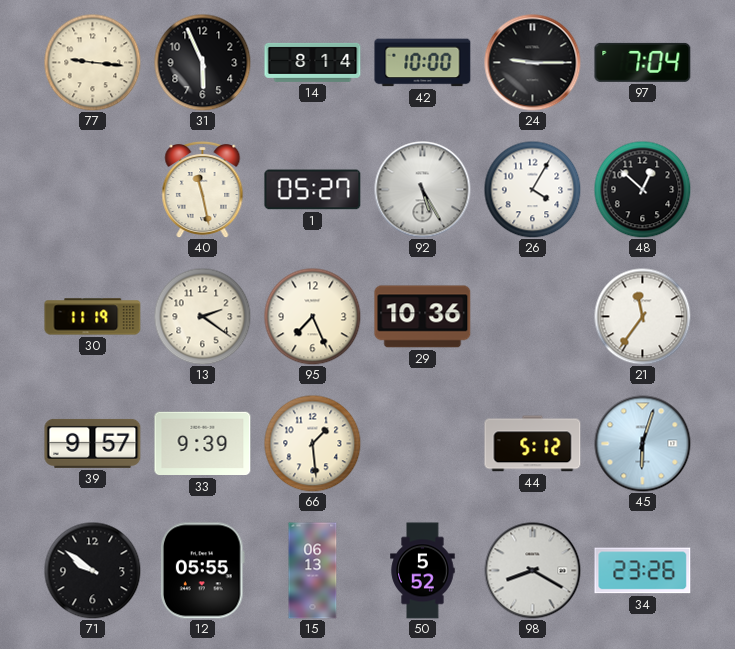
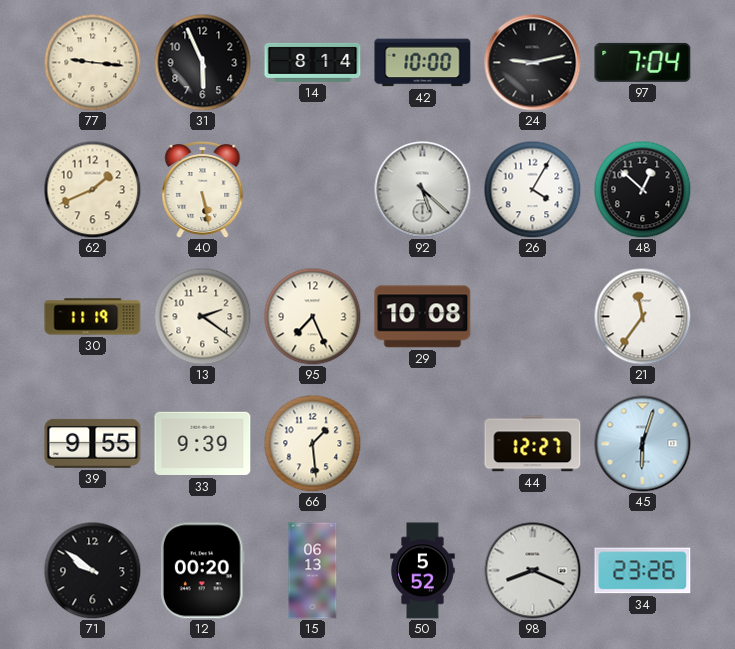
24: 9:15 -> 9:13 (533, 63)
62: none -> 1:41 (92, 189)
40: 11:28 -> 5:28 (203, 189)
1: 05:27 -> none (313, 190)
92: 5:25 -> 5:22 (423, 190)
29: 10:36 -> 10:08 (423, 317)
39: 9:57 -> 9:55 (93, 443)
44: 5:12 -> 12:27 (533, 444)
12: 05:55 -> 00:20 (203, 571)
98: 8:20 -> 8:19 (533, 571)
